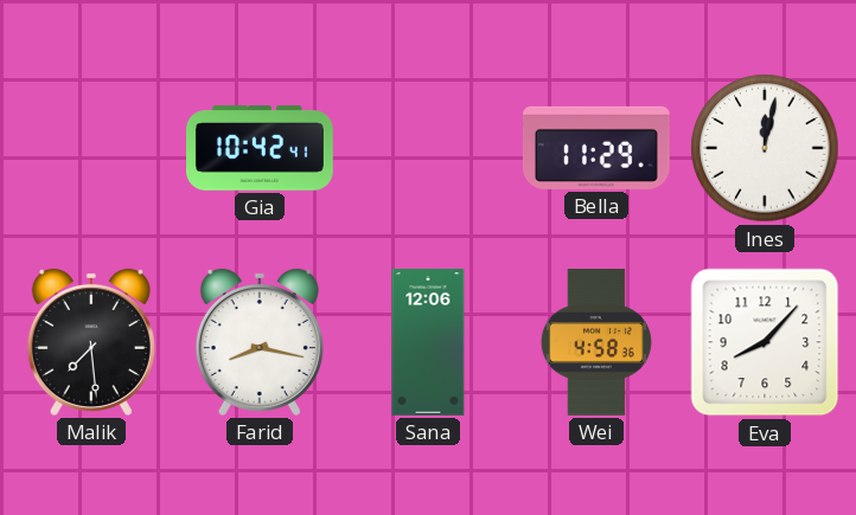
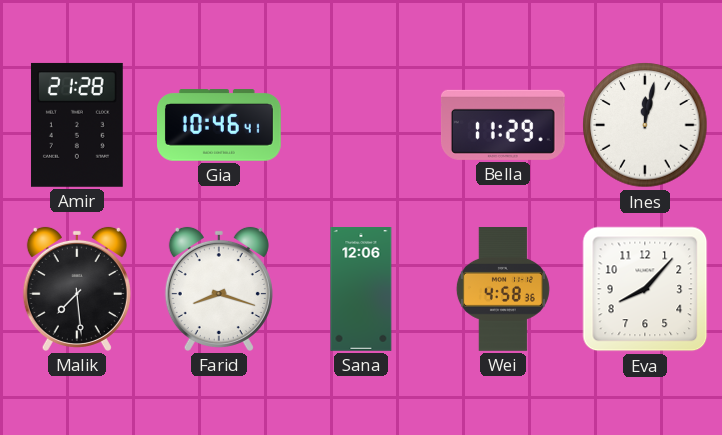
Amir: none -> 21:28 (77, 125)
Gia: 10:42 -> 10:46 (220, 125)
Farid: 8:17 -> 8:18 (219, 289)
